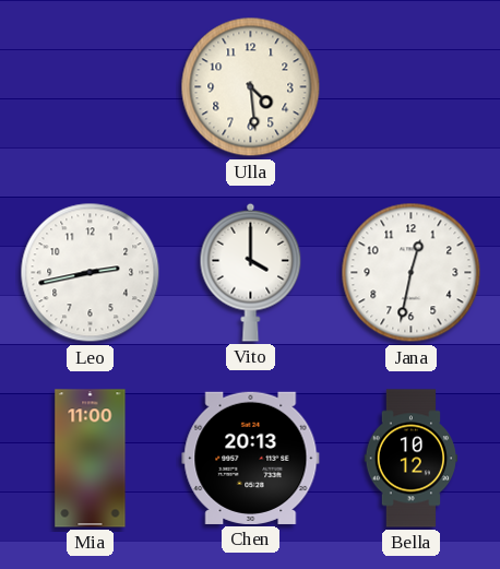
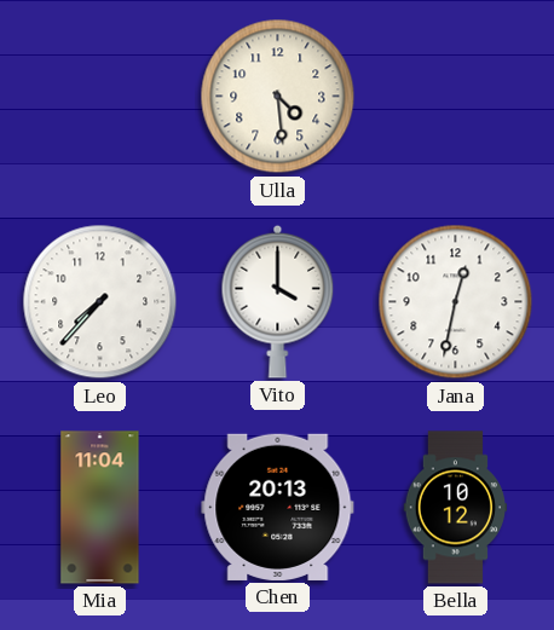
Leo: 2:43 -> 7:37 (100, 302)
Mia: 11:00 -> 11:04 (100, 508)
